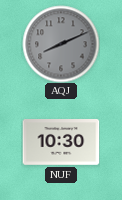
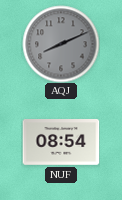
NUF: 10:30 -> 08:54 (61, 143)
